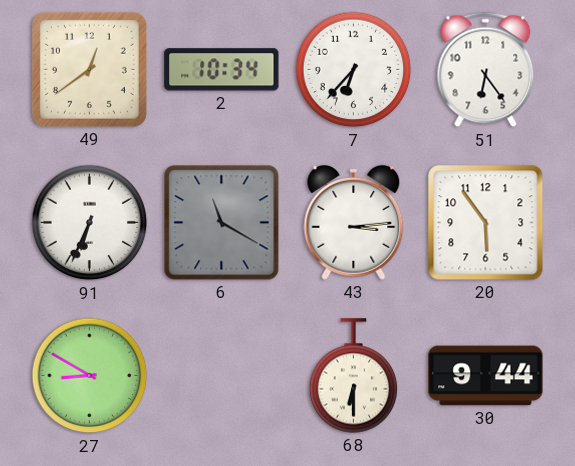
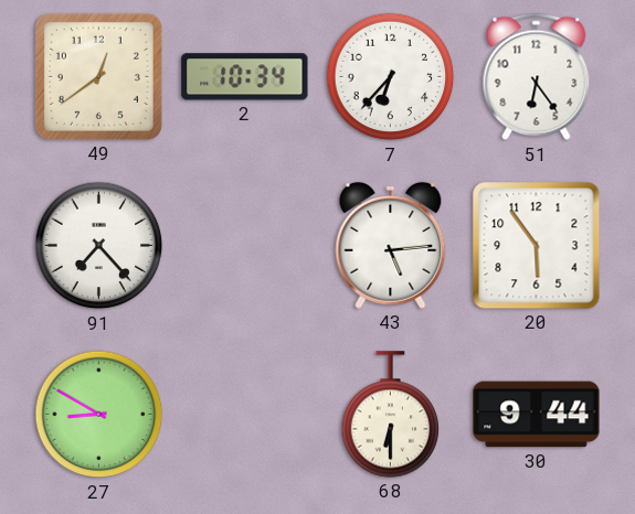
91: 6:34 -> 7:23 (99, 246)
6: 11:20 -> none (222, 223)
43: 3:14 -> 5:14 (391, 245)
